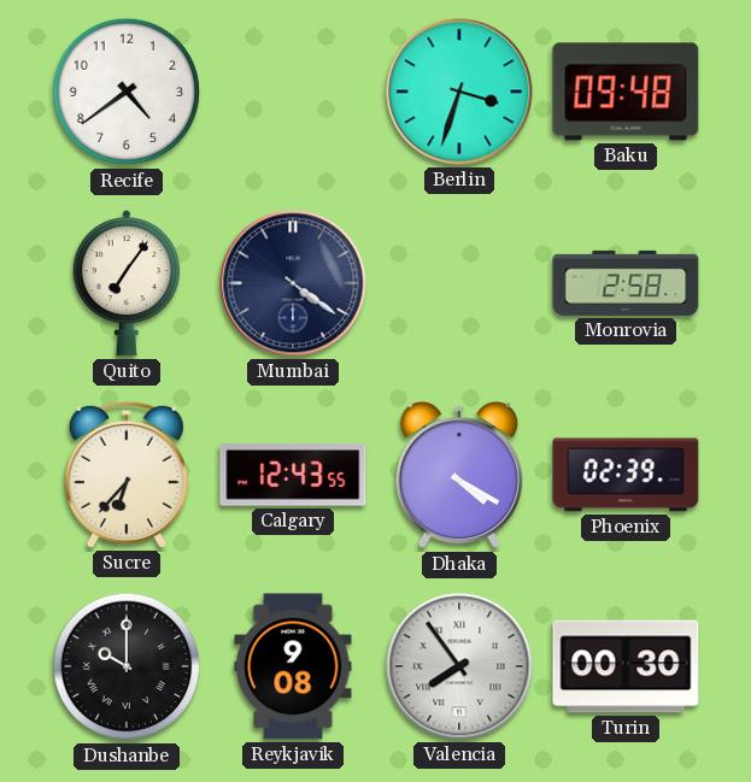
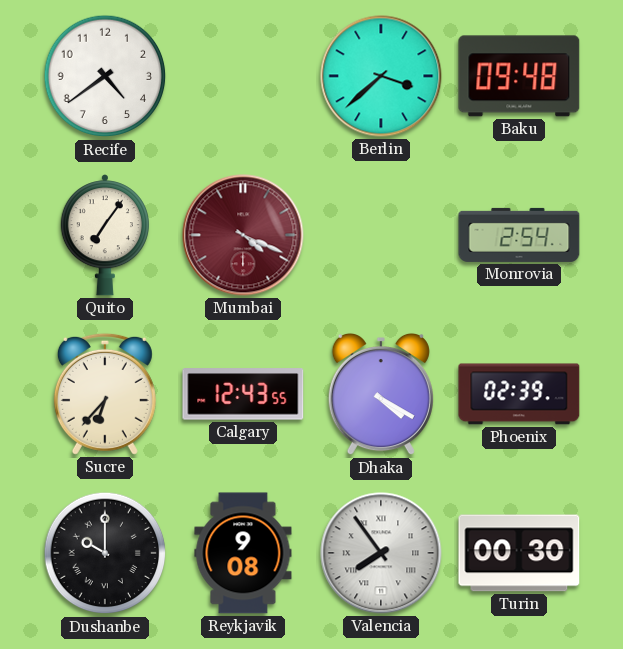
Berlin: 3:33 -> 3:38 (381, 76)
Mumbai: 4:21 -> 4:19 (243, 235)
Mumbai dial: navy -> burgundy (243, 235)
Monrovia: 2:58 -> 2:54 (519, 235)
